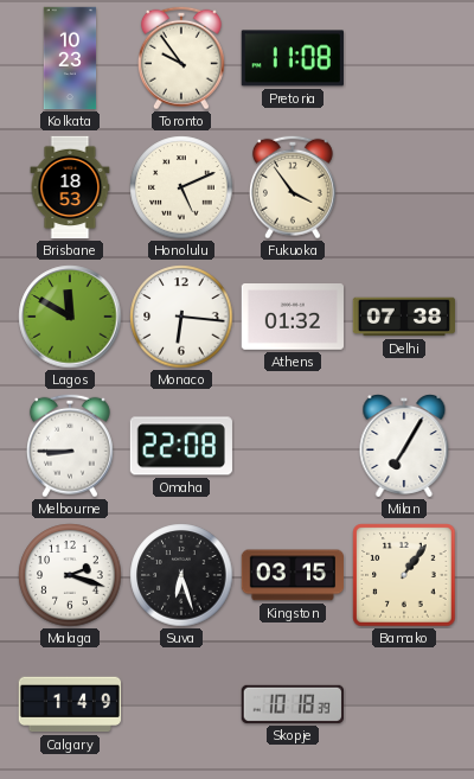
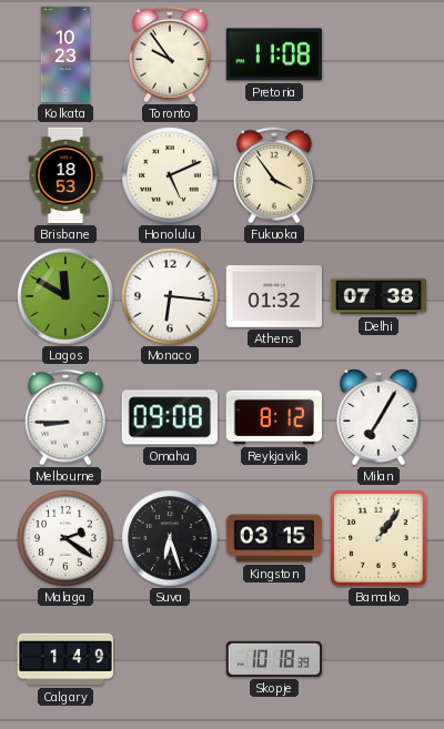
Omaha: 22:08 -> 09:08 (169, 417)
Reykjavik: none -> 8:12 (273, 417)
Malaga: 2:18 -> 2:21 (65, 538)
